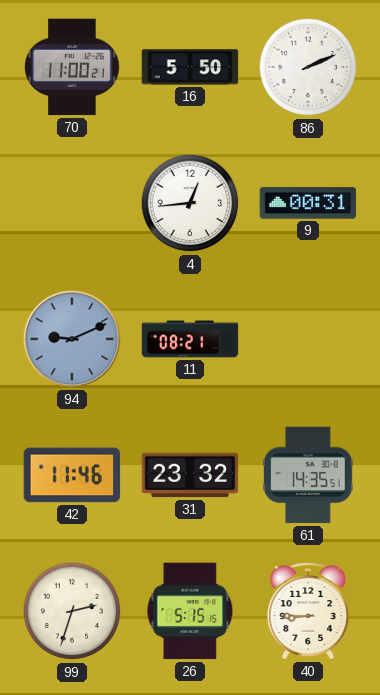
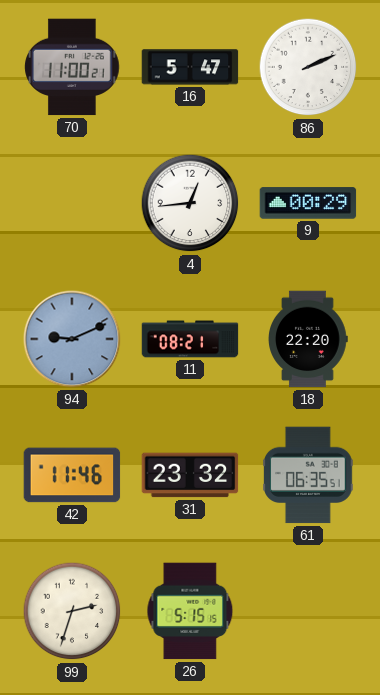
16: 5:50 -> 5:47 (190, 67)
9: 00:31 -> 00:29 (308, 203)
18: none -> 22:20 (308, 339)
61: 14:35 -> 06:35 (309, 475)
40: 8:45 -> none (308, 611)
